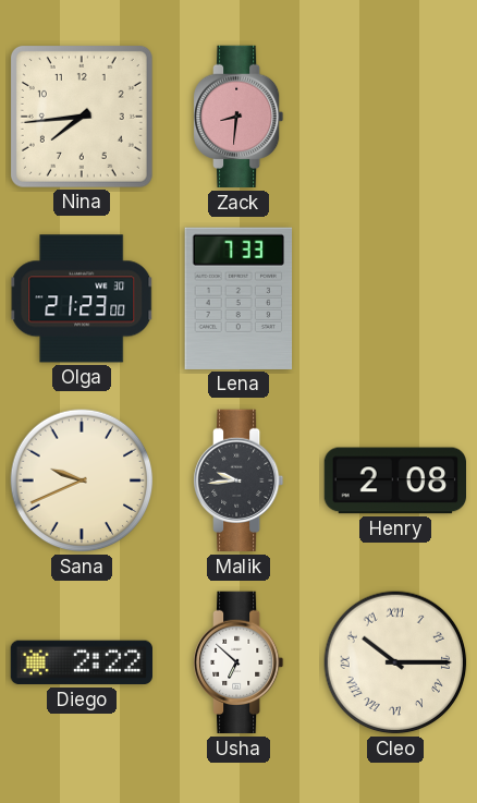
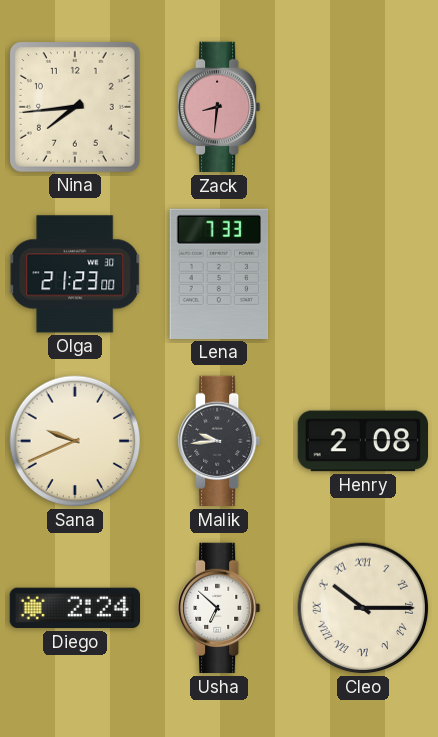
Diego: 2:22 -> 2:24 (74, 608)
